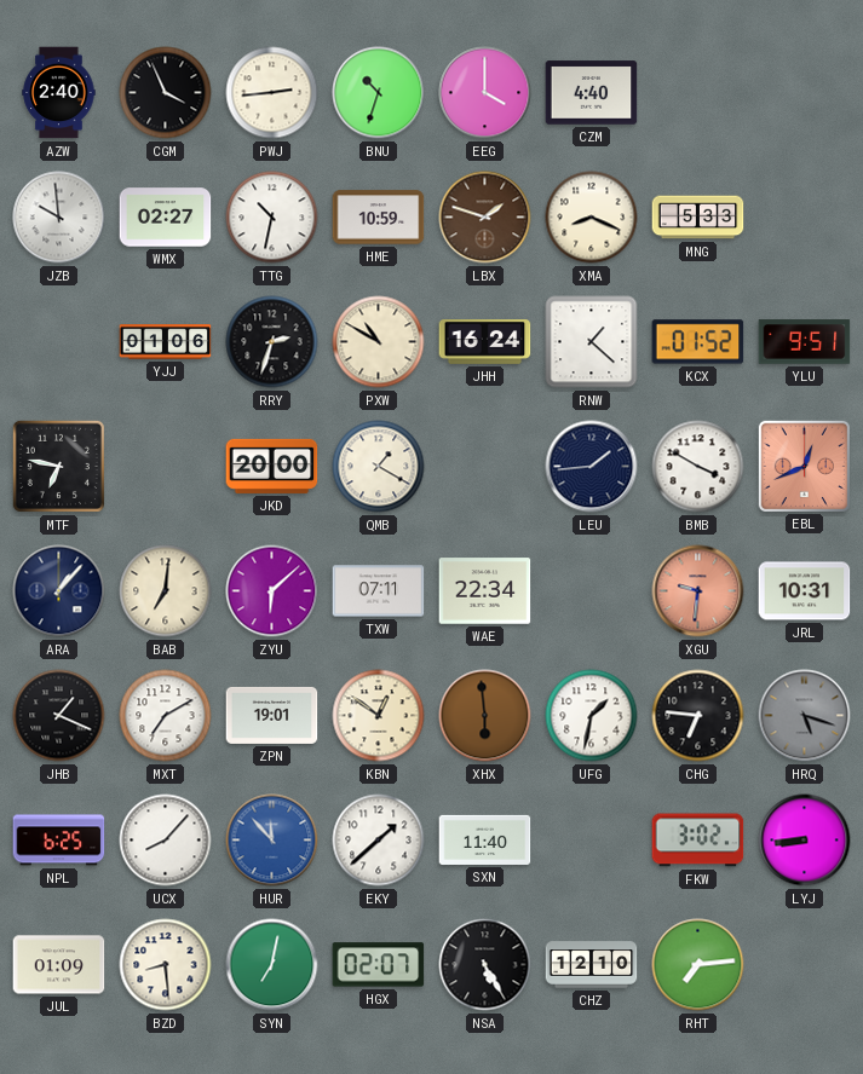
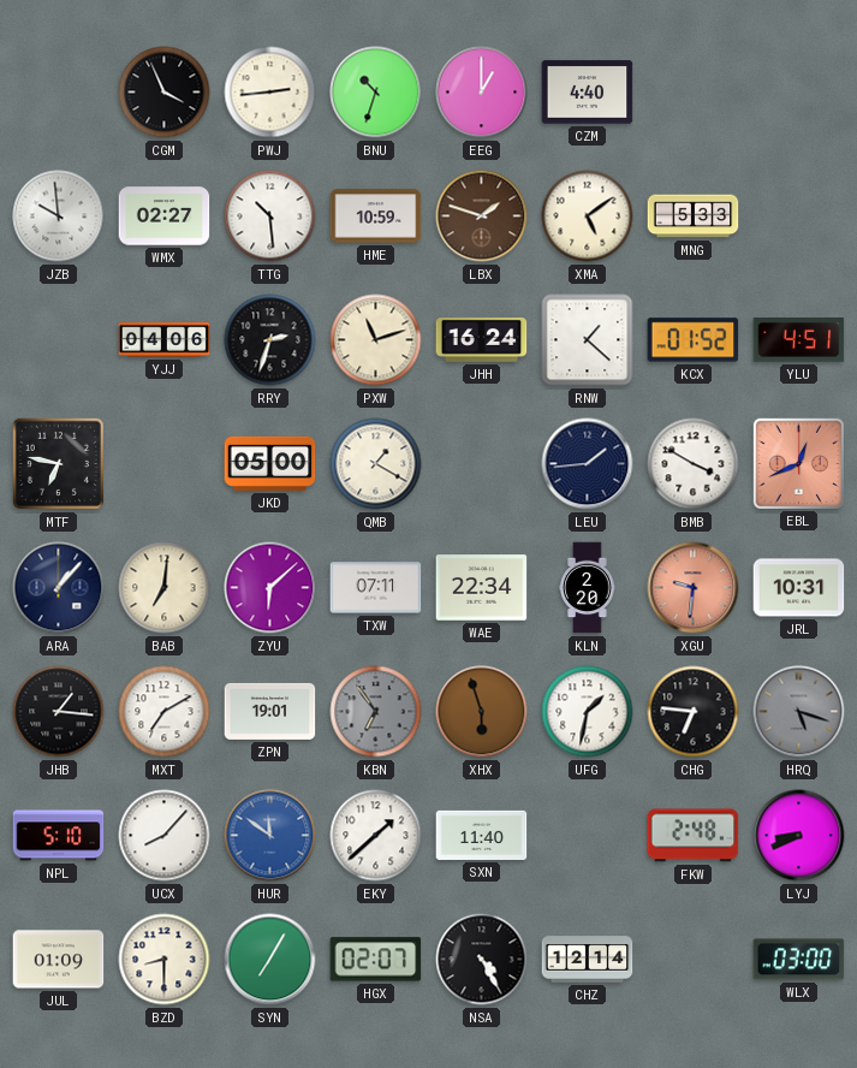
AZW: 2:40 -> none (59, 93)
EEG: 4:00 -> 1:00 (482, 93)
TTG: 10:32 -> 10:29 (270, 216)
XMA: 8:19 -> 5:09 (588, 216)
YJJ: 01:06 -> 04:06 (165, 340)
PXW: 10:50 -> 11:12 (376, 340)
YLU: 9:51 -> 4:51 (799, 340)
JKD: 20:00 -> 05:00 (270, 463)
KLN: none -> 2:20 (588, 588)
JHB: 1:19 -> 1:16 (59, 712)
KBN: 12:51 -> 6:54 (376, 712)
KBN dial: cream -> grey (376, 712)
XHX: 5:59 -> 5:57 (482, 712)
NPL: 6:25 -> 5:10 (59, 836)
HUR: 11:53 -> 11:51 (270, 836)
FKW: 3:02 -> 2:48 (694, 836)
LYJ: 8:44 -> 8:41 (799, 836)
BZD: 8:29 -> 8:30 (165, 960)
SYN: 7:02 -> 7:05 (270, 960)
NSA: 5:25 -> 4:25 (482, 960)
CHZ: 12:10 -> 12:14 (588, 960)
RHT: 7:14 -> none (698, 965)
WLX: none -> 03:00 (799, 960)
